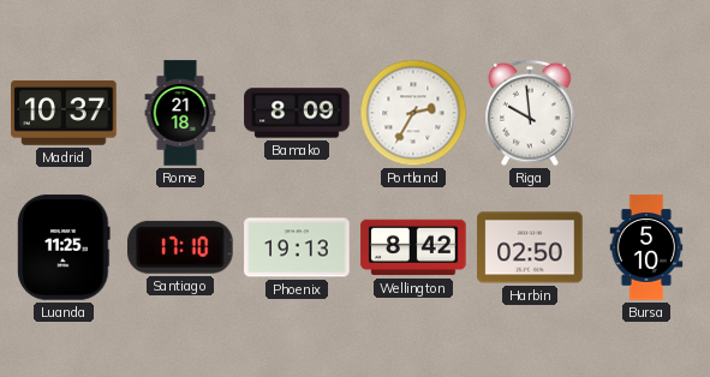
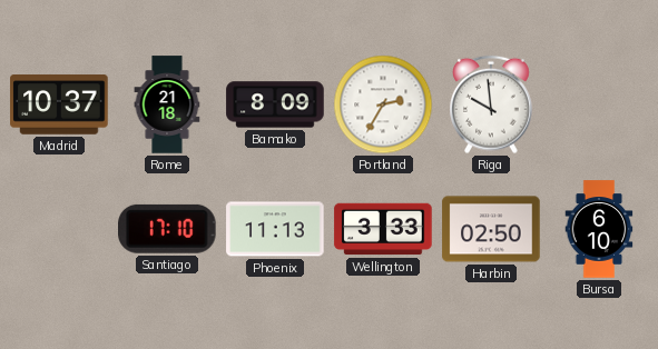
Luanda: 11:25 -> none (64, 247)
Phoenix: 19:13 -> 11:13 (275, 229)
Wellington: 8:42 -> 3:33 (383, 229)
Bursa: 5:10 -> 6:10 (599, 229)
